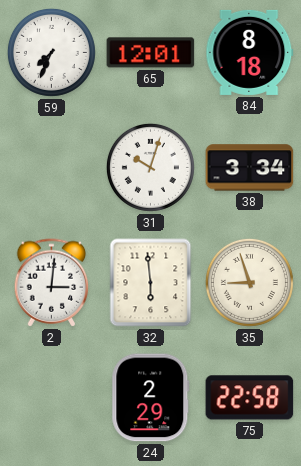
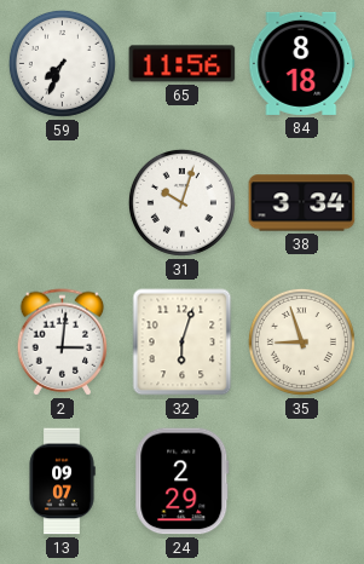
65: 12:01 -> 11:56 (183, 64)
32: 5:59 -> 6:03 (183, 343)
13: none -> 09:07 (62, 482)
75: 22:58 -> none (250, 398)
